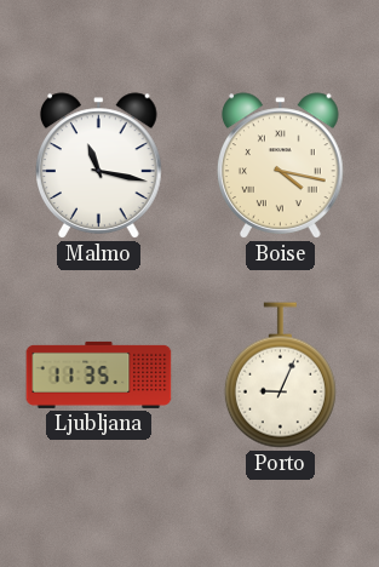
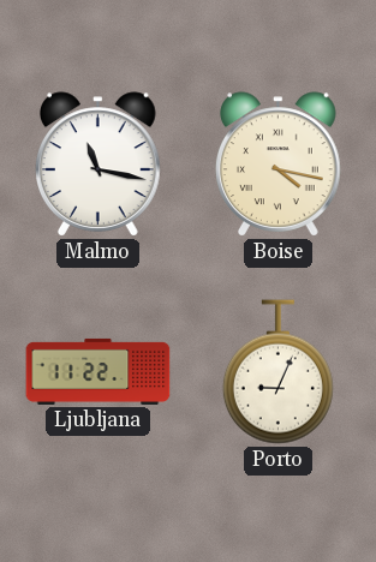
Ljubljana: 11:35 -> 11:22 (99, 371)
